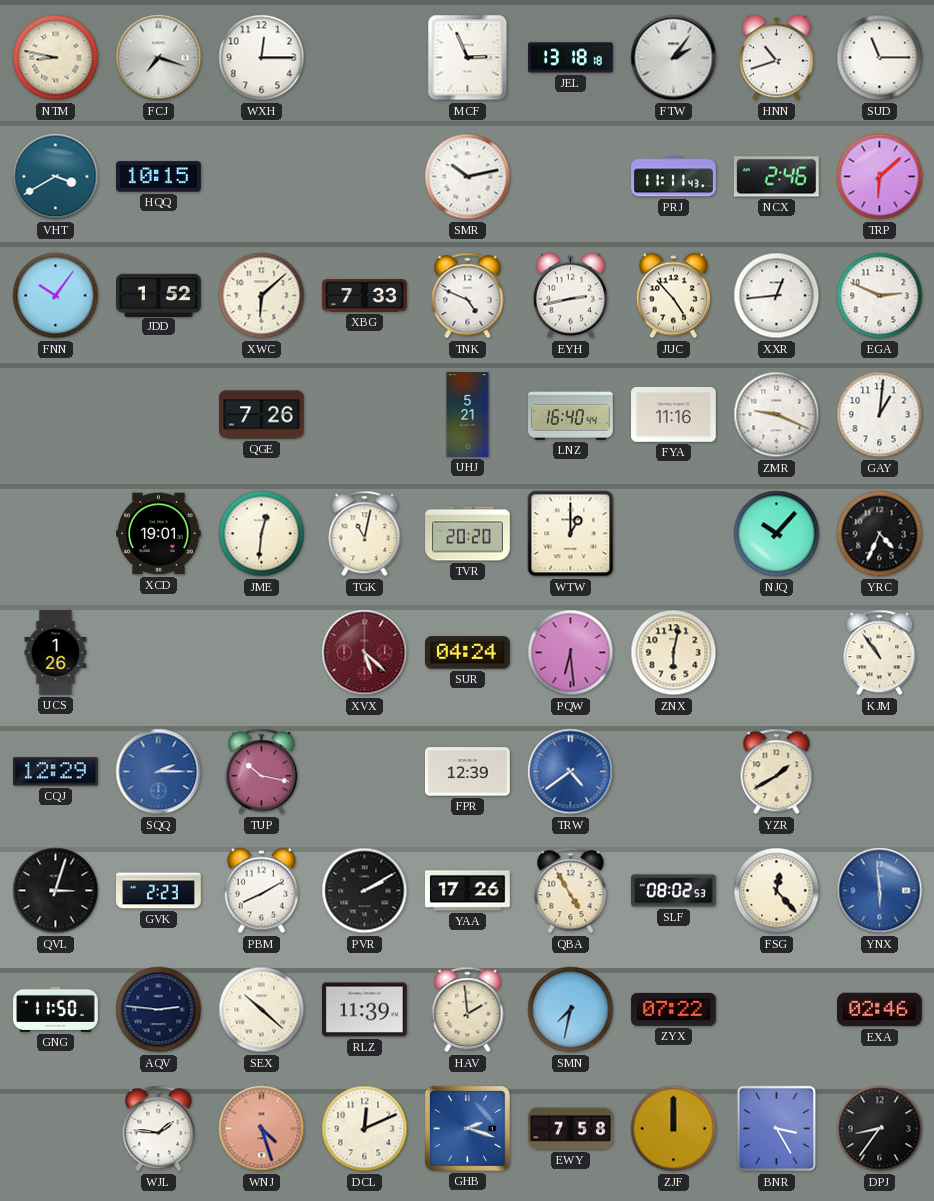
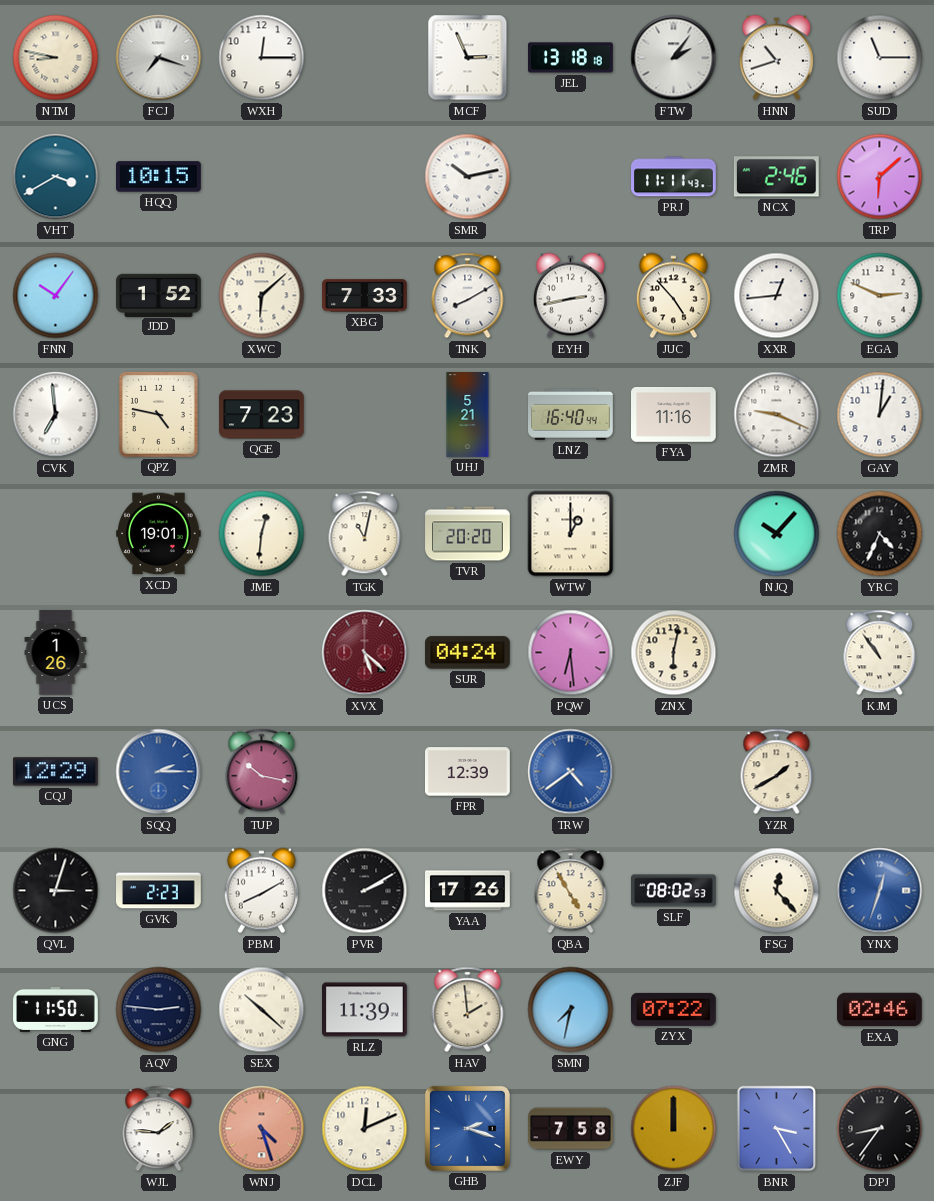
TNK: 4:49 -> 8:10 (468, 296)
CVK: none -> 6:59 (56, 415)
QPZ: none -> 4:47 (158, 414)
QGE: 7:26 -> 7:23 (262, 415)
YNX: 5:59 -> 12:33 (880, 891)
